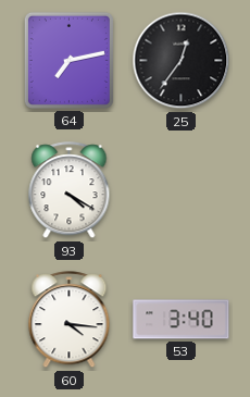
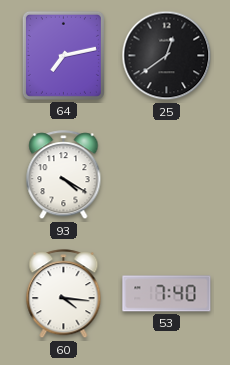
25: 12:36 -> 12:39 (167, 56)
53: 3:40 -> 7:40 (167, 294)
